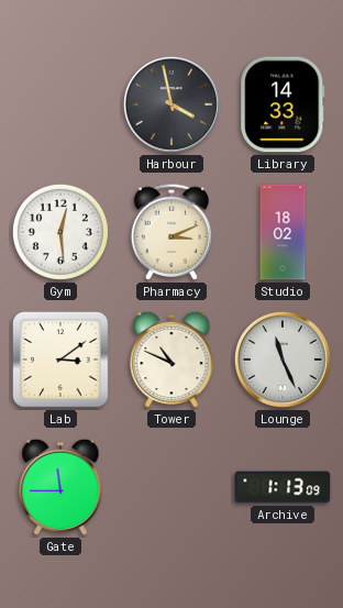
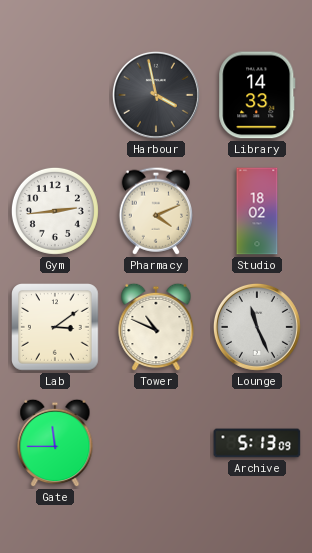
Gym: 12:29 -> 2:44 (55, 211)
Pharmacy: 3:11 -> 4:11 (155, 211)
Archive: 1:13 -> 5:13 (257, 443)
